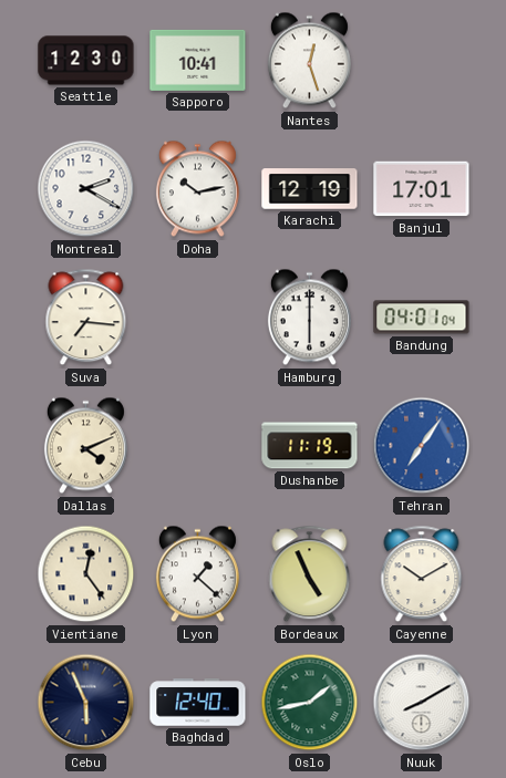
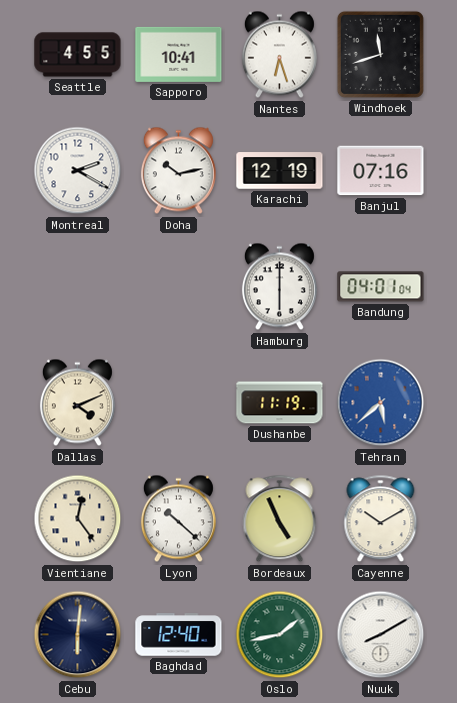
Seattle: 12:30 -> 4:55 (78, 55)
Nantes: 12:27 -> 6:27 (279, 55)
Windhoek: none -> 11:42 (380, 54)
Banjul: 17:01 -> 07:16 (381, 171)
Suva: 7:16 -> none (86, 318)
Tehran: 7:06 -> 5:38 (381, 403)
Lyon: 1:22 -> 10:22 (178, 519)
Cebu: 5:56 -> 6:01 (78, 635)
